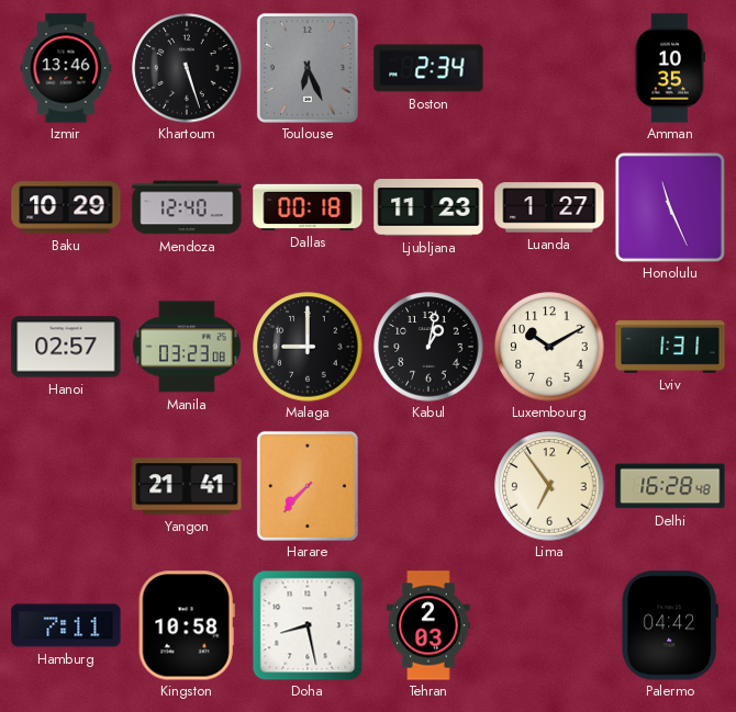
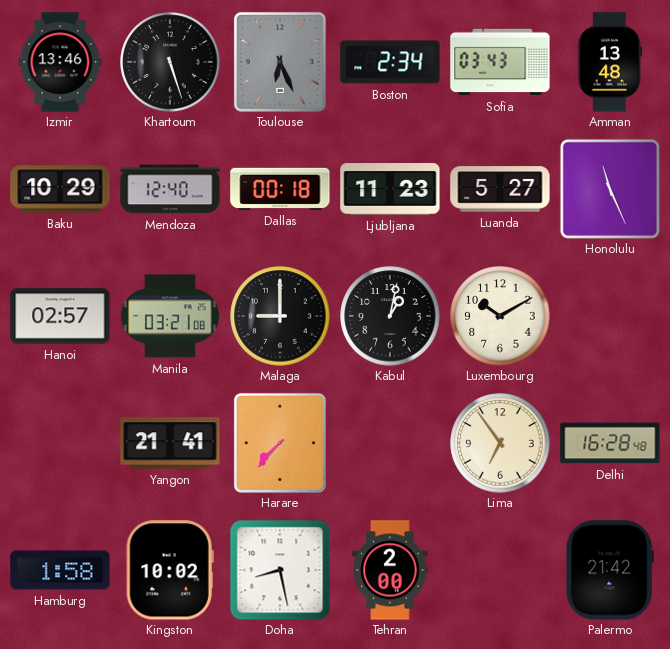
Sofia: none -> 03:43 (500, 62)
Amman: 10:35 -> 13:48 (610, 62)
Luanda: 1:27 -> 5:27 (500, 189)
Manila: 03:23 -> 03:21 (170, 316)
Lviv: 1:31 -> none (670, 347)
Hamburg: 7:11 -> 1:58 (60, 570)
Kingston: 10:58 -> 10:02 (170, 570)
Tehran: 2:03 -> 2:00 (390, 570)
Palermo: 04:42 -> 21:42 (610, 570)
